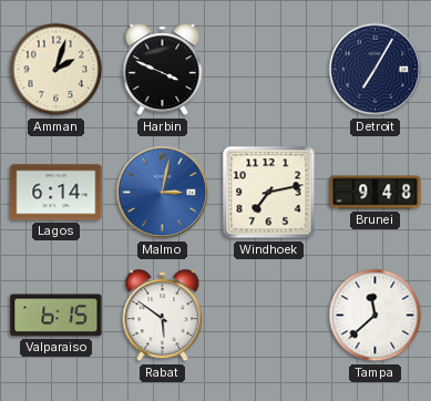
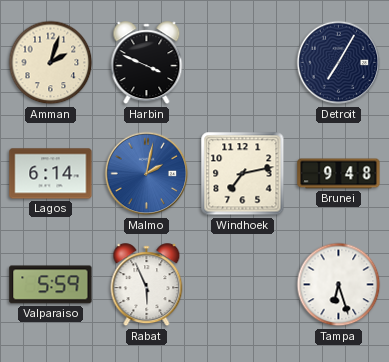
Malmo: 3:02 -> 2:02 (147, 174)
Valparaiso: 6:15 -> 5:59 (51, 285)
Rabat: 5:51 -> 5:56 (147, 285)
Tampa: 11:38 -> 6:27 (339, 285)
